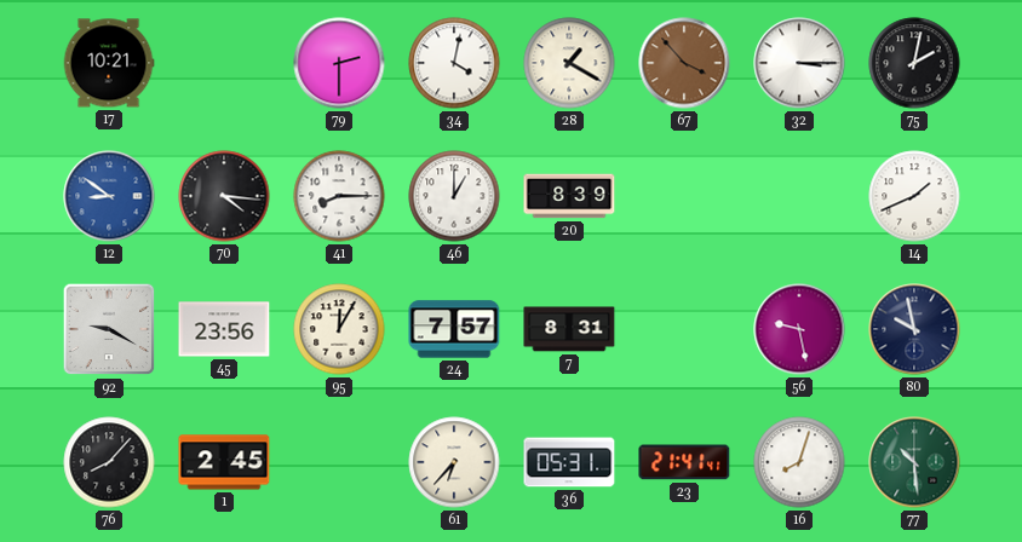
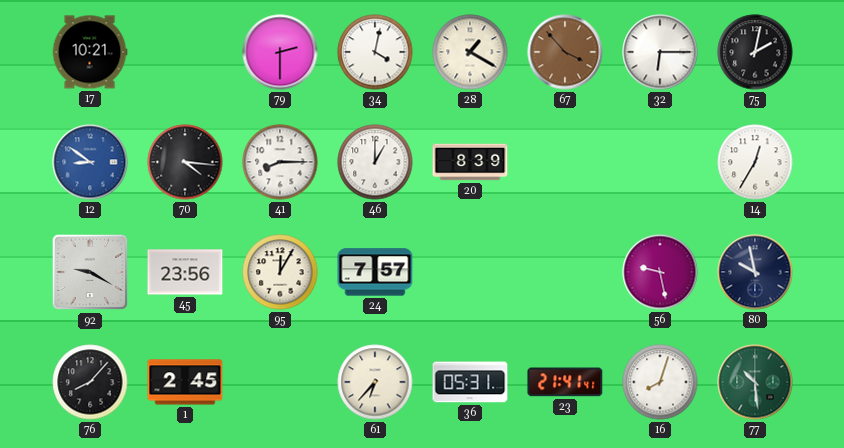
32: 3:15 -> 6:15 (660, 52)
14: 1:41 -> 12:35 (755, 162)
7: 8:31 -> none (569, 329)
